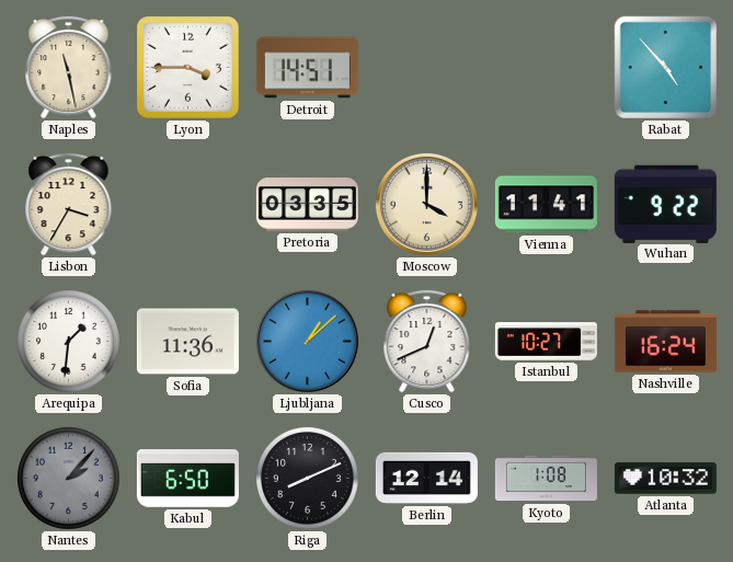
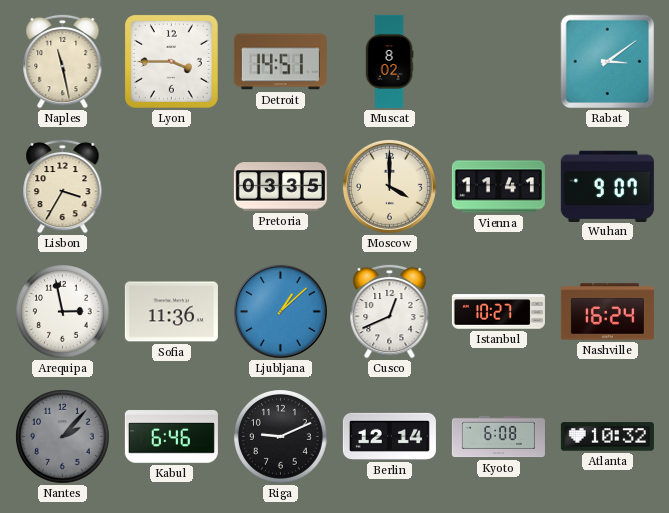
Muscat: none -> 8:02 (389, 61)
Rabat: 4:53 -> 3:09 (608, 62)
Wuhan: 9:22 -> 9:07 (607, 186)
Arequipa: 1:31 -> 2:58 (63, 312)
Kabul: 6:50 -> 6:46 (171, 437)
Riga: 8:11 -> 9:11 (281, 437)
Kyoto: 1:08 -> 6:08 (498, 437)
